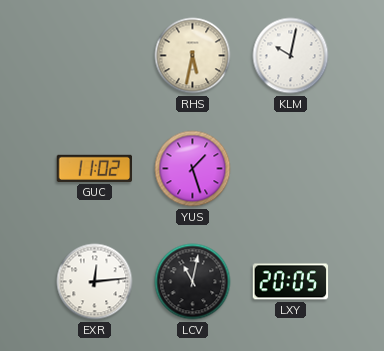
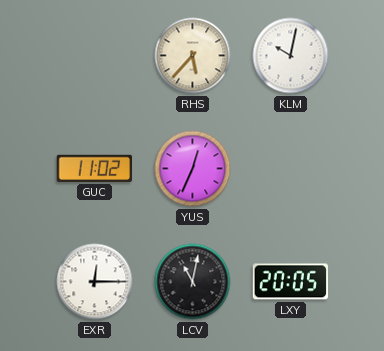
RHS: 5:32 -> 5:37 (193, 56)
YUS: 1:27 -> 12:34 (193, 169)
EXR: 12:14 -> 12:15 (95, 282)
